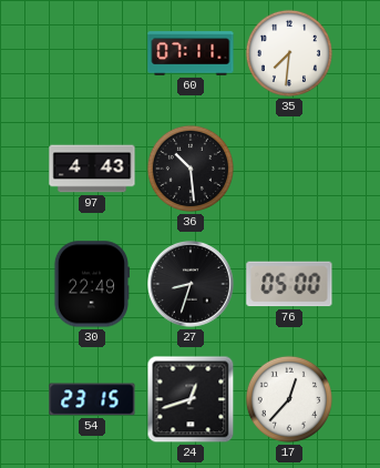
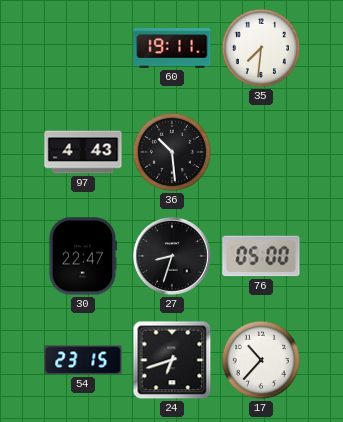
60: 07:11 -> 19:11 (172, 48)
30: 22:49 -> 22:47 (83, 256)
24: 12:42 -> 6:42 (172, 360)
17: 12:37 -> 10:37 (261, 360)
